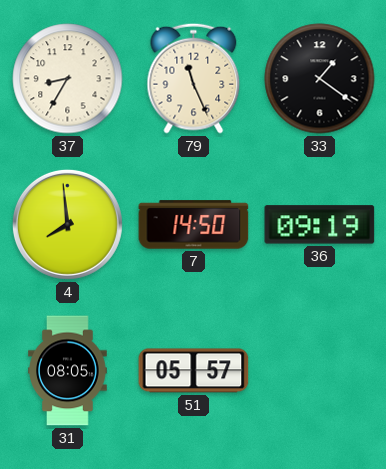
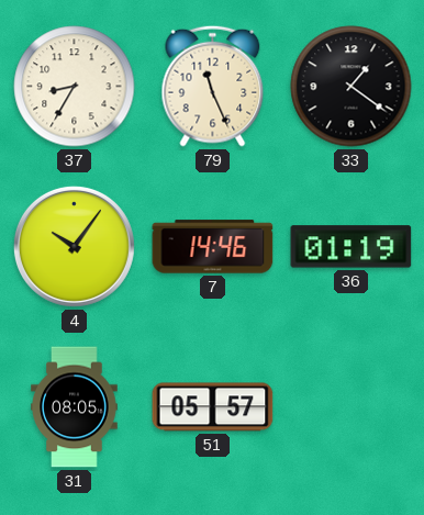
4: 7:59 -> 10:06 (74, 246)
7: 14:50 -> 14:46 (213, 247)
36: 09:19 -> 01:19 (352, 247)
